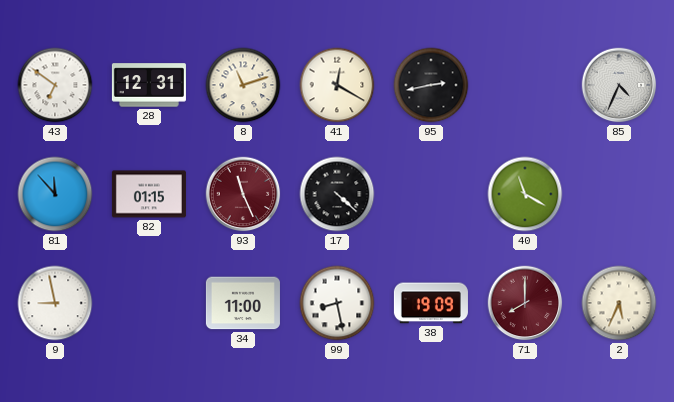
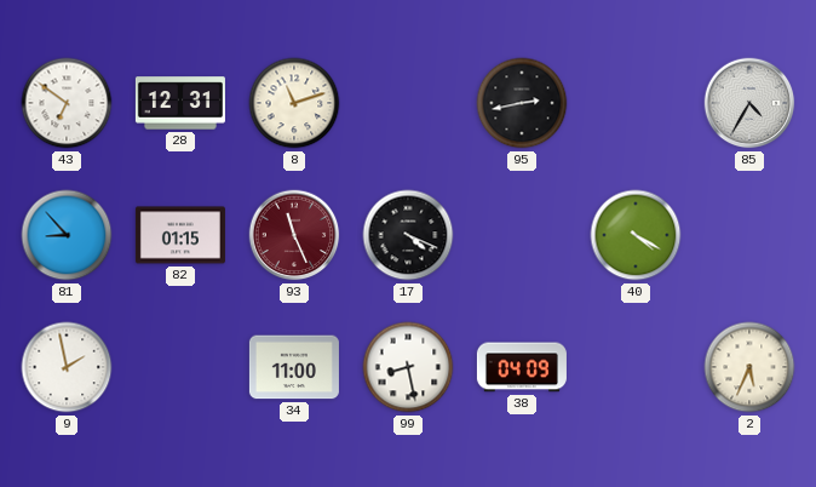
41: 12:20 -> none (337, 85)
85: 4:34 -> 4:35 (749, 103)
81: 11:53 -> 8:53 (67, 235)
17: 4:22 -> 4:19 (408, 235)
40: 11:20 -> 4:20 (636, 235)
9: 8:58 -> 1:58 (67, 367)
38: 19:09 -> 04:09 (522, 367)
71: 8:00 -> none (525, 303)
